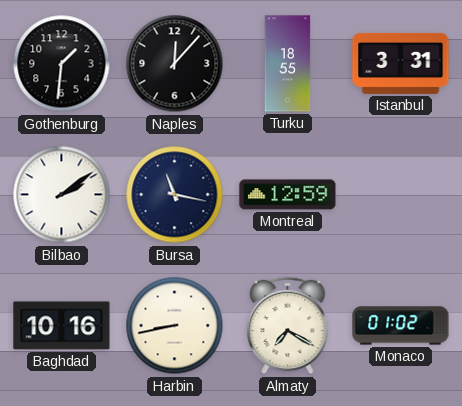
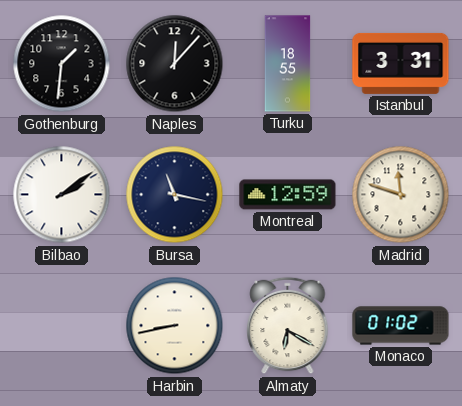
Madrid: none -> 11:48 (401, 195)
Baghdad: 10:16 -> none (62, 326)
Almaty: 7:20 -> 6:20 (288, 326)
